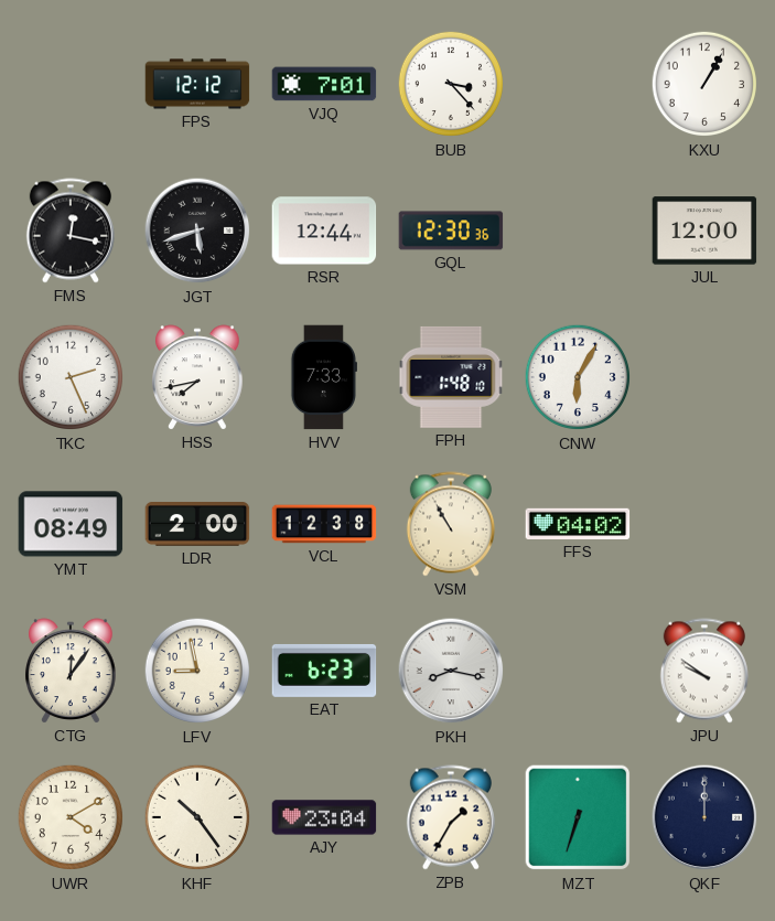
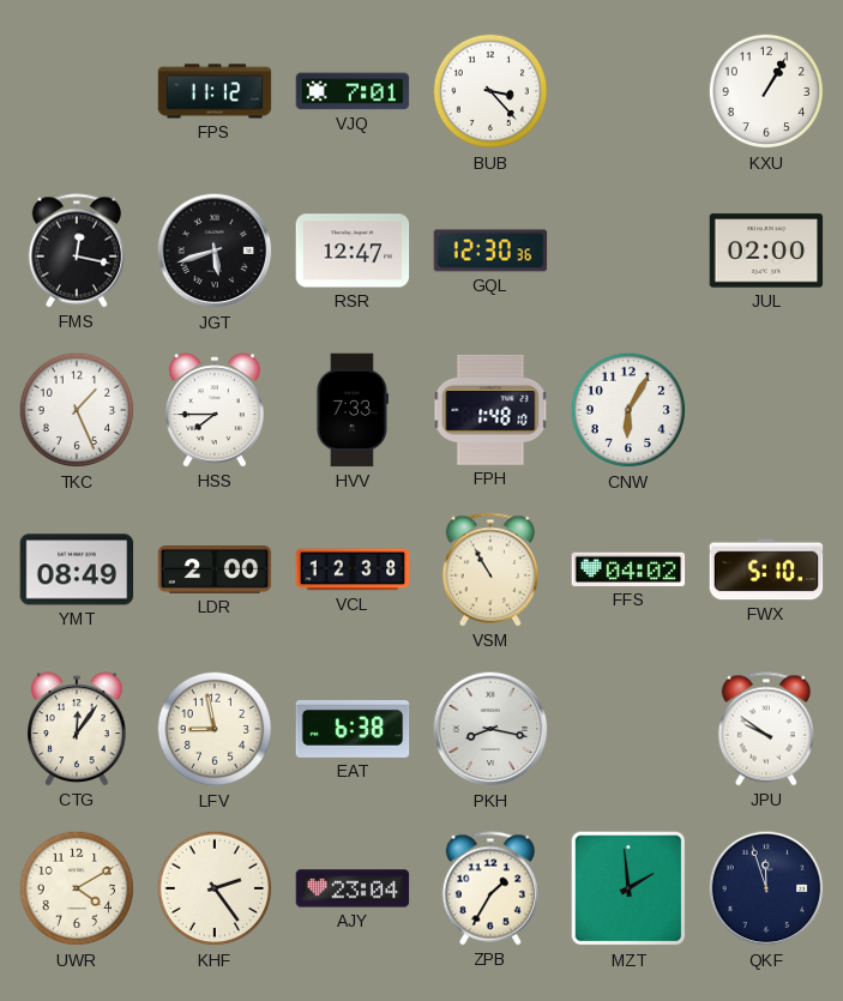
FPS: 12:12 -> 11:12 (215, 91)
RSR: 12:44 -> 12:47 (353, 251)
JUL: 12:00 -> 02:00 (766, 251)
TKC: 2:26 -> 1:26 (77, 410)
HSS: 7:43 -> 7:45 (215, 410)
FWX: none -> 5:10 (766, 569)
EAT: 6:23 -> 6:38 (353, 729)
KHF: 10:24 -> 2:24 (215, 888)
MZT: 6:33 -> 1:59 (628, 888)
QKF: 12:00 -> 11:57 (766, 888)
